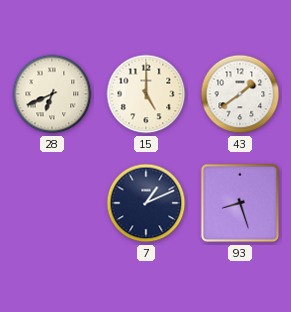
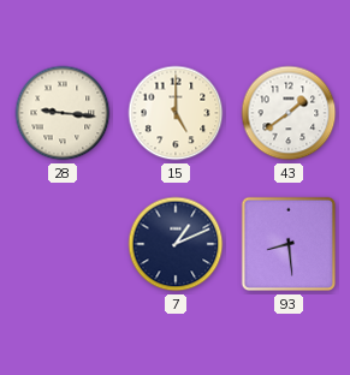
28: 6:41 -> 9:16 (63, 113)
93: 8:27 -> 8:29 (289, 244)
